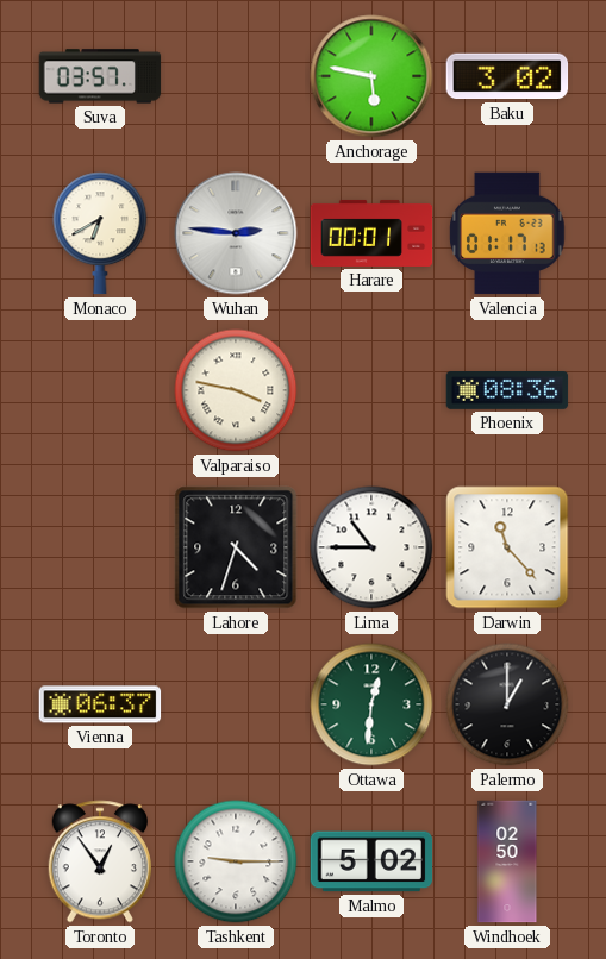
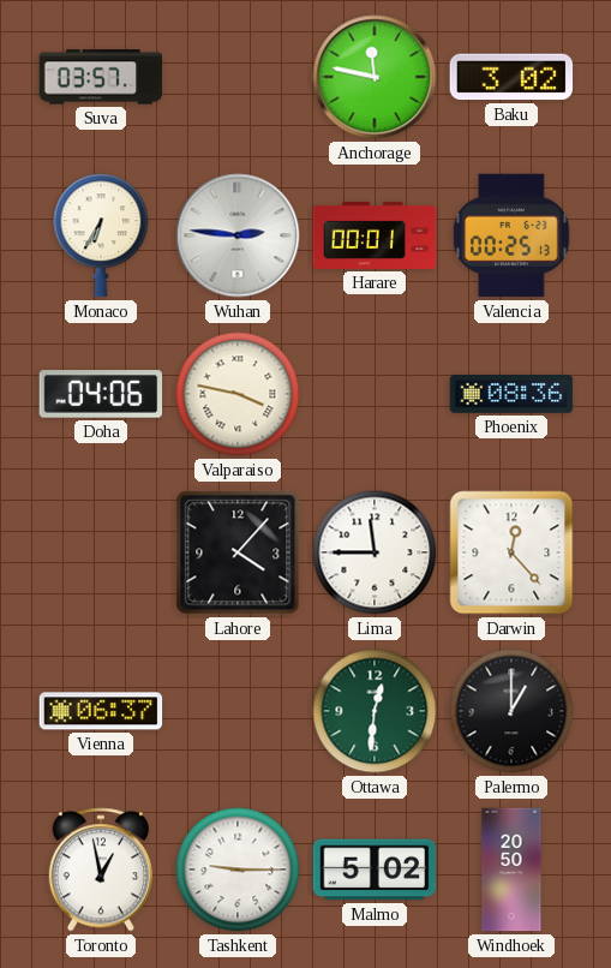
Anchorage: 5:47 -> 11:47 (375, 77)
Monaco: 6:40 -> 6:35 (101, 235)
Valencia: 01:17 -> 00:25 (511, 235)
Doha: none -> 04:06 (101, 394)
Lahore: 4:33 -> 4:07 (238, 552)
Lima: 10:45 -> 11:45 (375, 552)
Darwin: 11:23 -> 12:23 (511, 552)
Toronto: 12:54 -> 12:58 (100, 870)
Windhoek: 02:50 -> 20:50 (511, 870)
